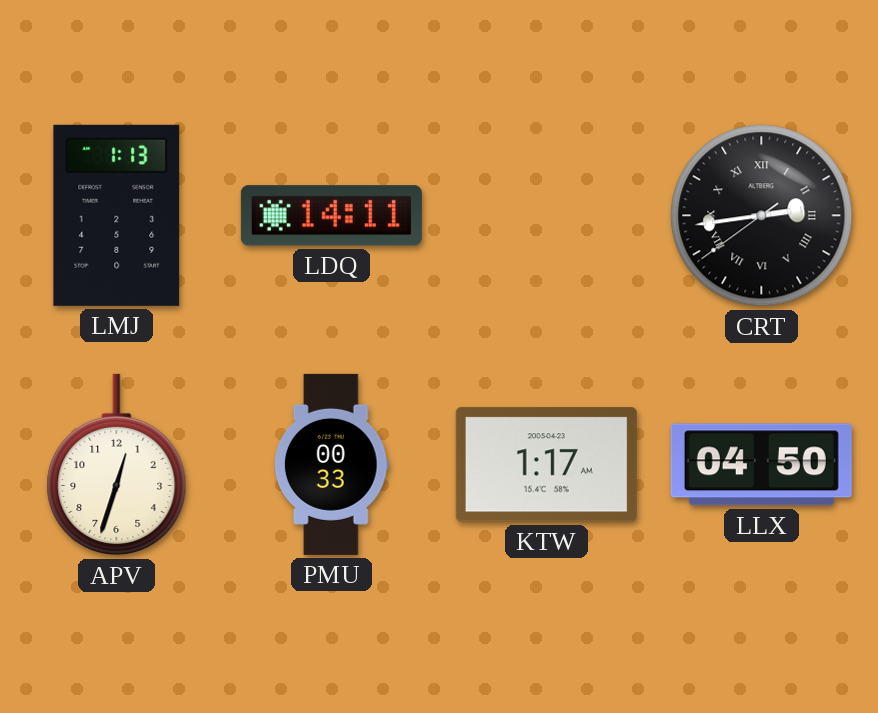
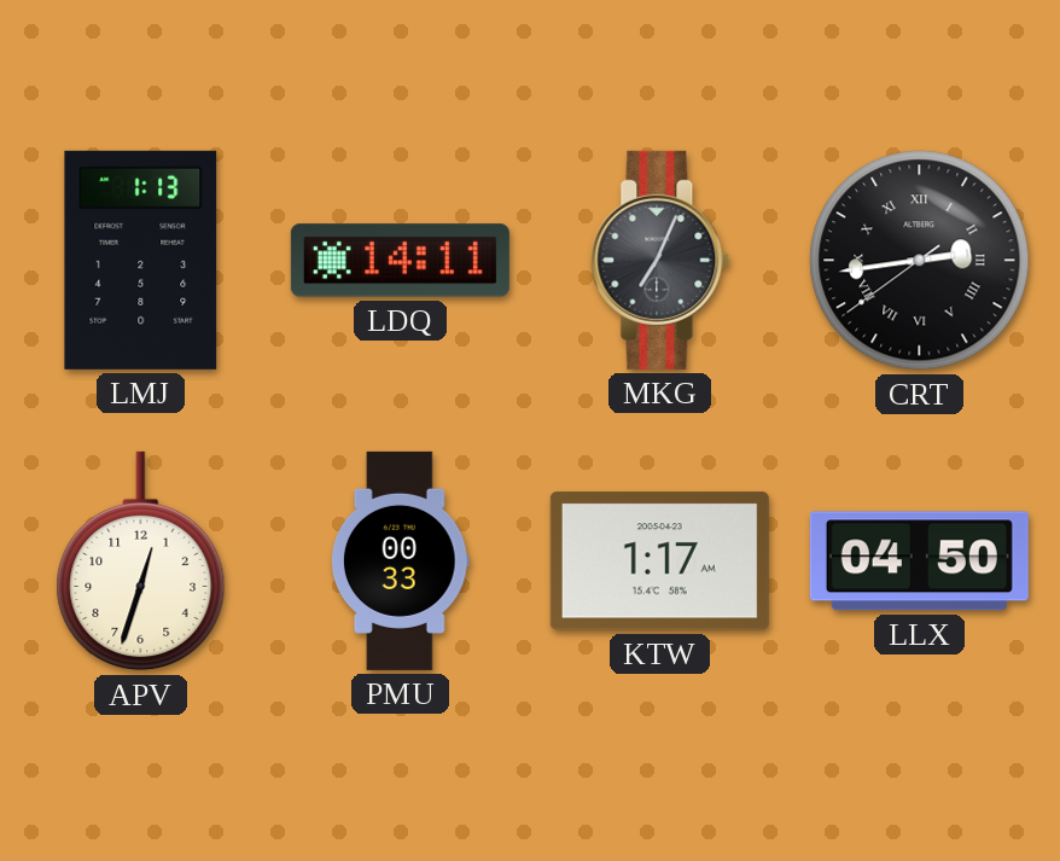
MKG: none -> 7:04 (660, 260)
